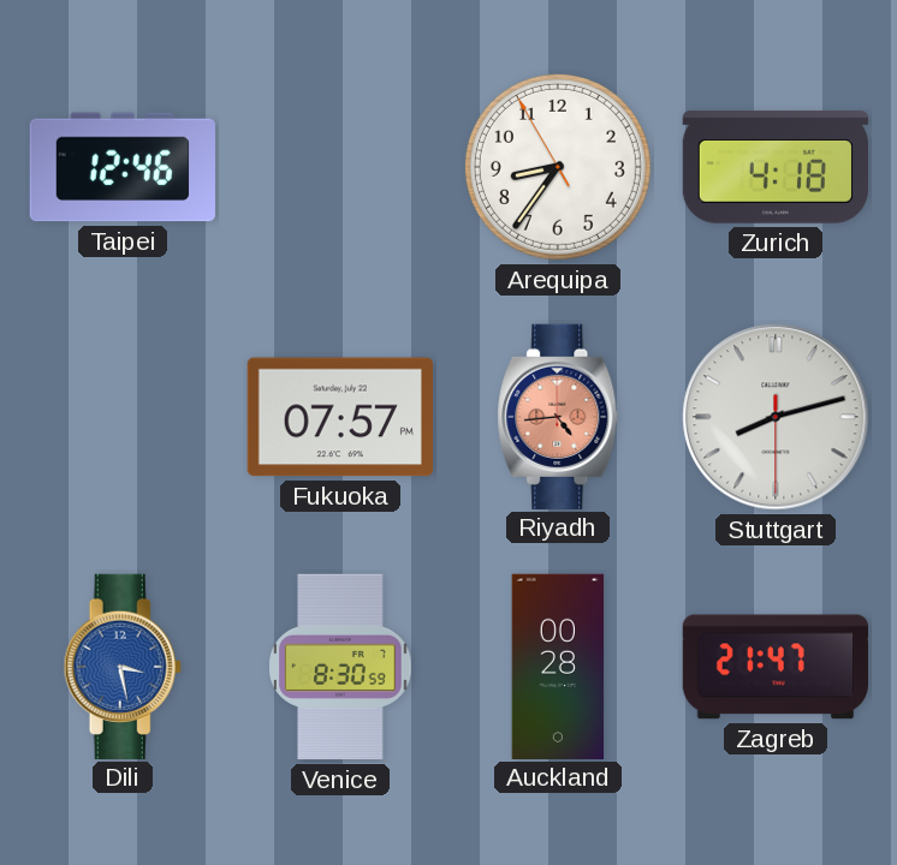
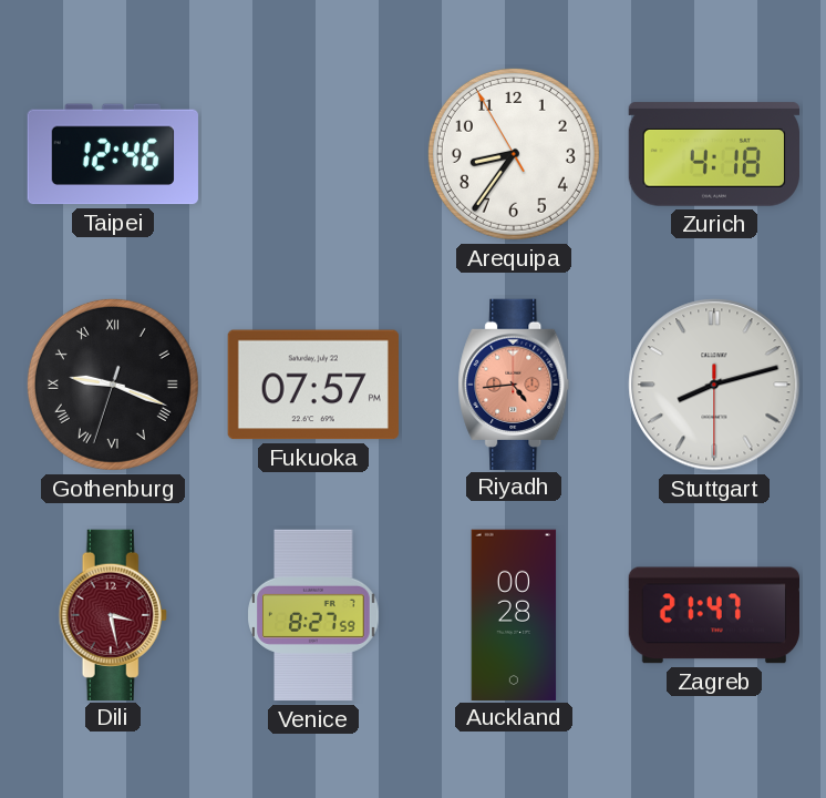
Gothenburg: none -> 9:18 (113, 385)
Dili dial: blue -> burgundy (113, 614)
Venice: 8:30 -> 8:27 (313, 615)
